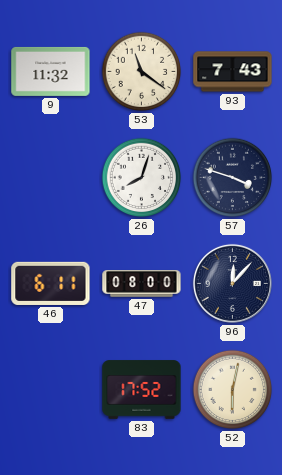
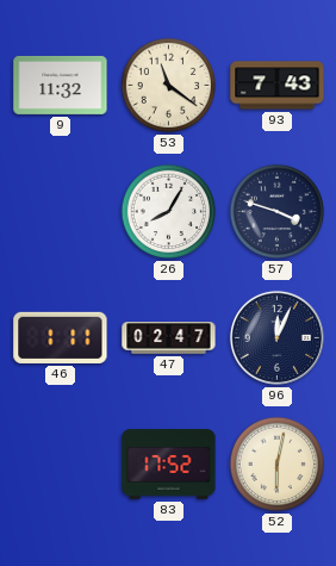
26: 8:03 -> 8:05 (169, 212)
46: 6:11 -> 1:11 (61, 337)
47: 08:00 -> 02:47 (169, 338)
96: 12:07 -> 12:04 (276, 337)
